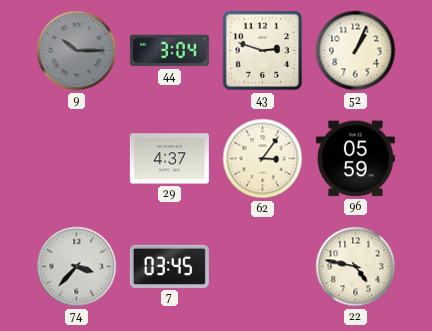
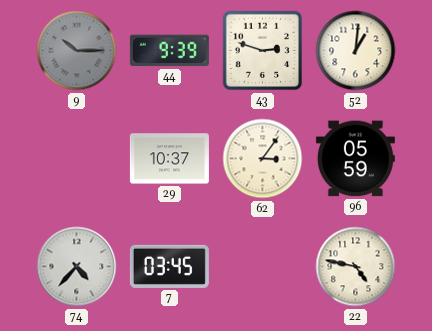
44: 3:04 -> 9:39 (169, 51)
52: 1:04 -> 1:01 (356, 51)
29: 4:37 -> 10:37 (169, 159)
74: 3:37 -> 4:37 (77, 267)
